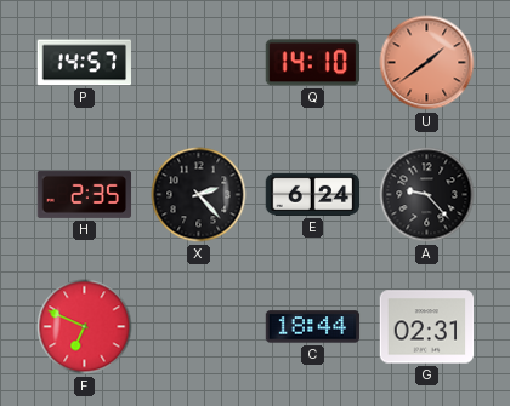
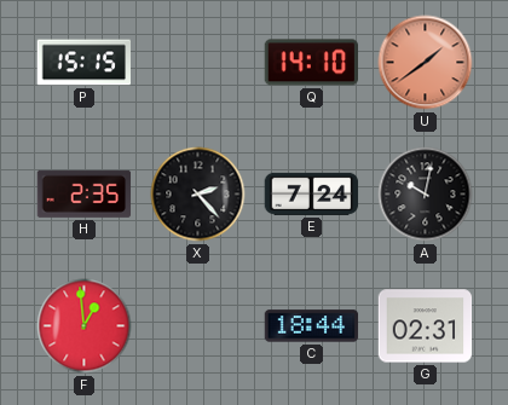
P: 14:57 -> 15:15 (83, 63)
E: 6:24 -> 7:24 (312, 193)
A: 9:23 -> 10:02 (426, 195)
F: 6:49 -> 12:59 (85, 326)
